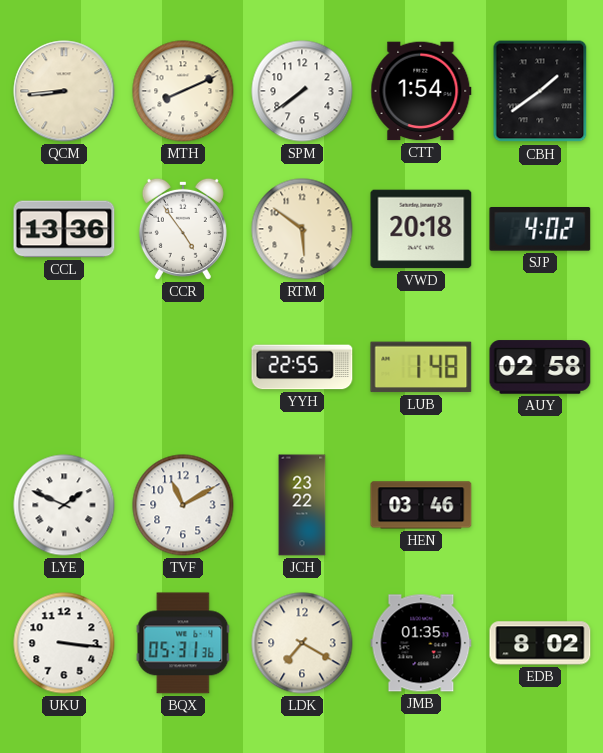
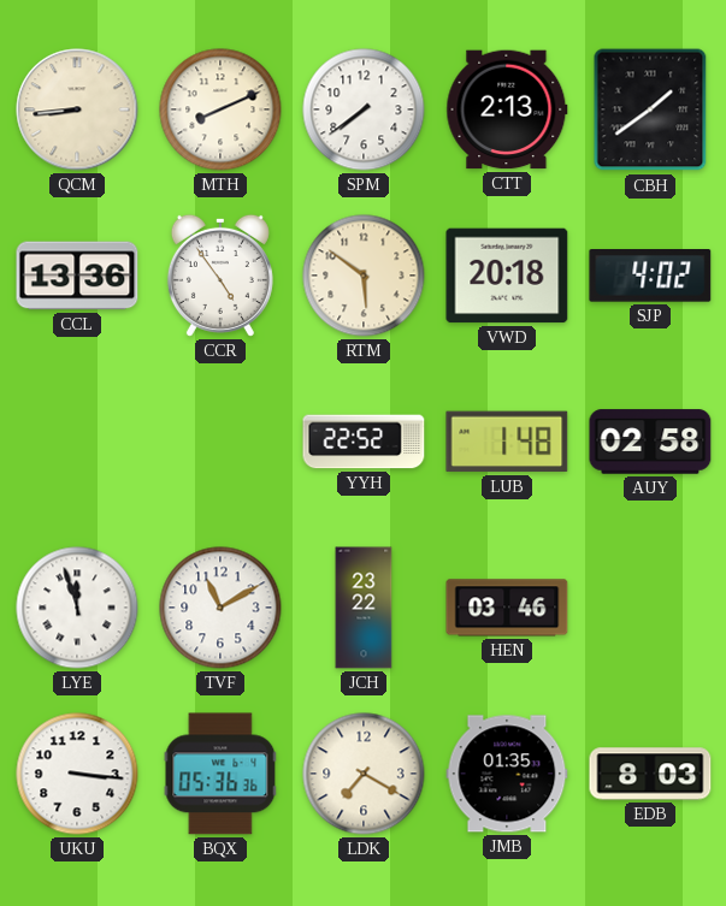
CTT: 1:54 -> 2:13 (507, 109)
YYH: 22:55 -> 22:52 (364, 442)
LYE: 1:49 -> 11:57 (77, 608)
BQX: 05:31 -> 05:36 (220, 774)
EDB: 8:02 -> 8:03 (650, 774)
